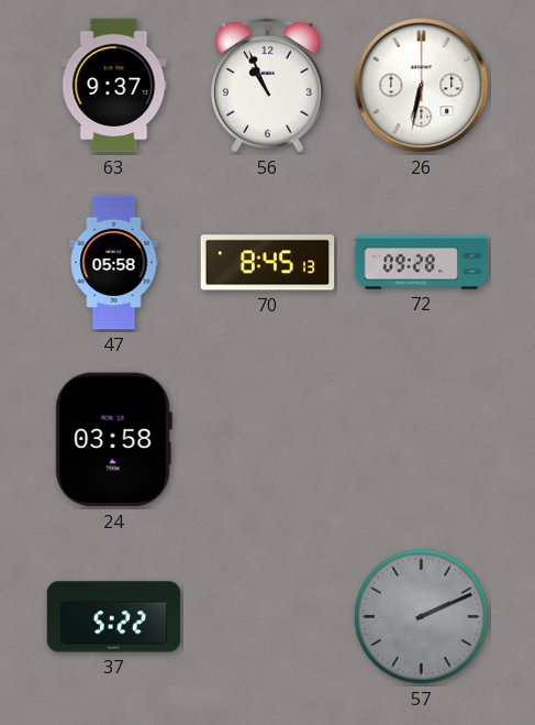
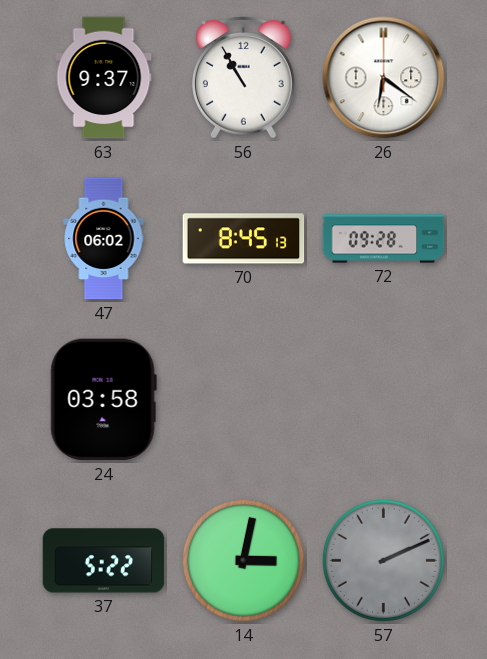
56: 10:56 -> 10:55 (244, 78)
26: 6:32 -> 6:21 (384, 78)
47: 05:58 -> 06:02 (104, 239)
14: none -> 3:02 (243, 560)
